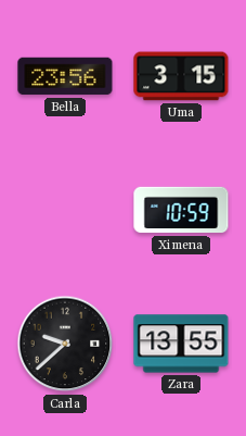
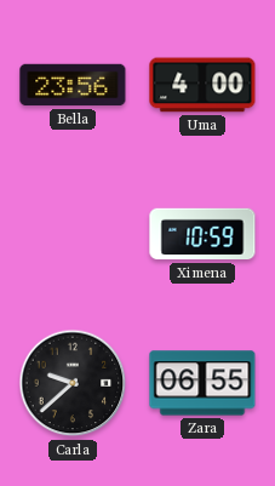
Uma: 3:15 -> 4:00 (202, 85)
Zara: 13:55 -> 06:55 (202, 383)
